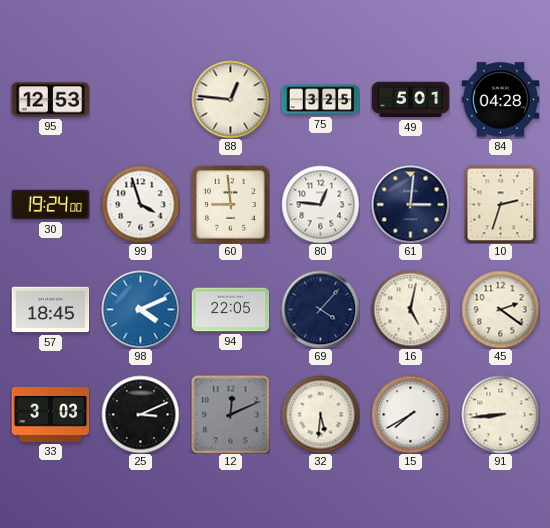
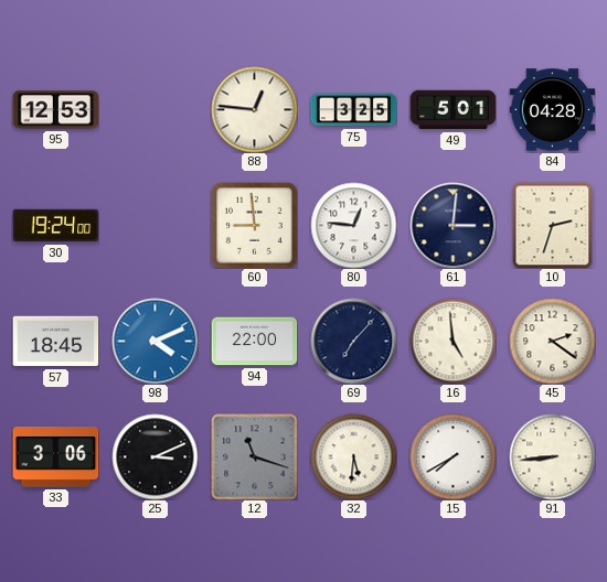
99: 3:57 -> none (140, 204)
94: 22:05 -> 22:00 (254, 342)
69: 4:07 -> 7:07 (353, 341)
16: 5:02 -> 4:59 (452, 341)
33: 3:03 -> 3:06 (55, 456)
12: 12:11 -> 11:18 (254, 456)
